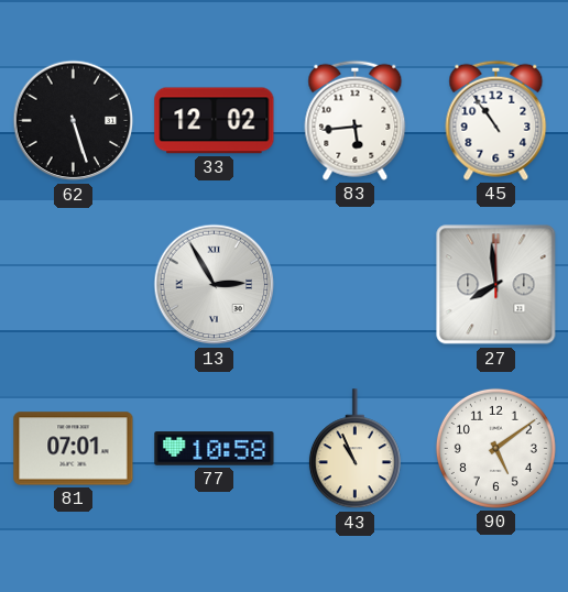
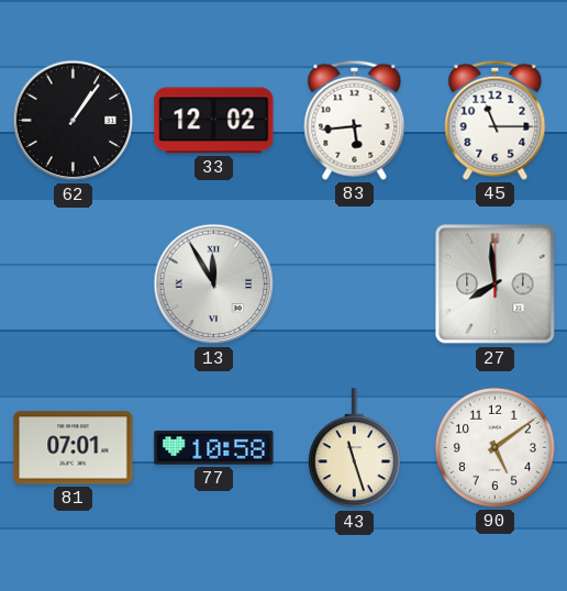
62: 5:27 -> 1:06 (74, 121)
45: 10:54 -> 11:15 (496, 120)
13: 2:55 -> 11:55 (214, 285)
43: 10:56 -> 11:27 (354, 448)
